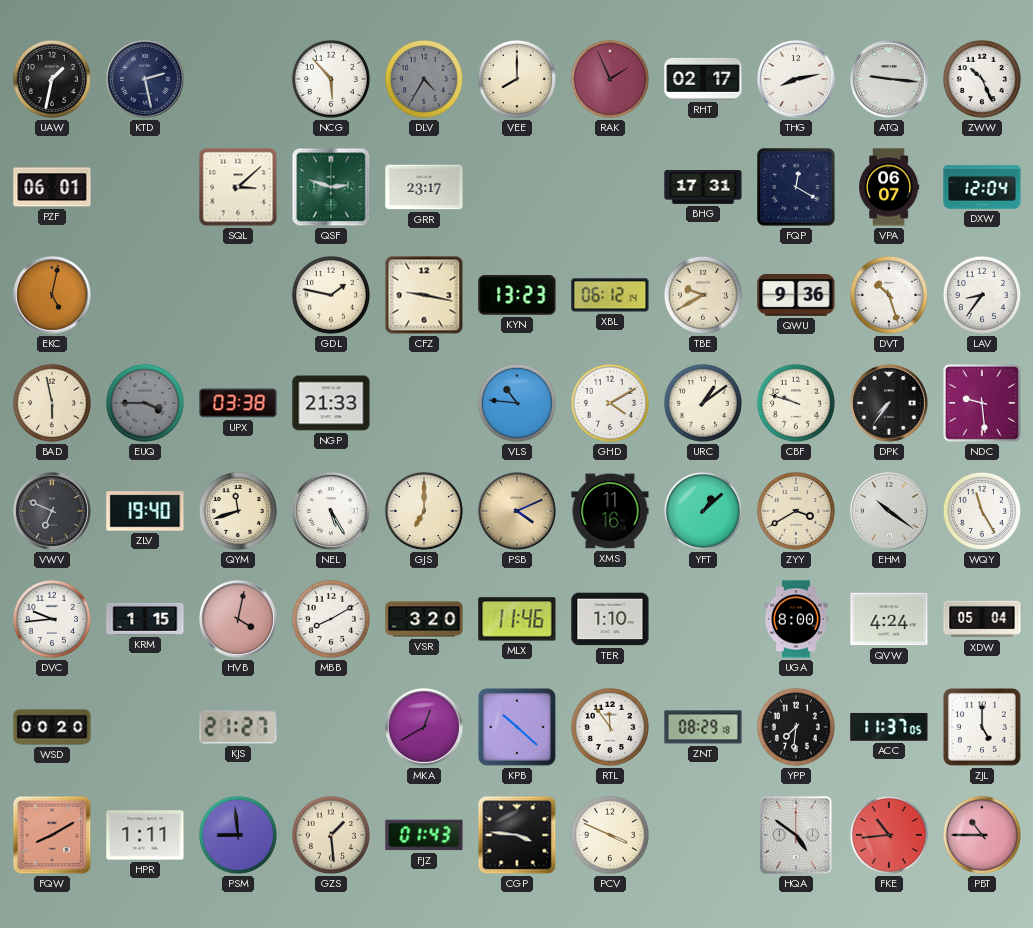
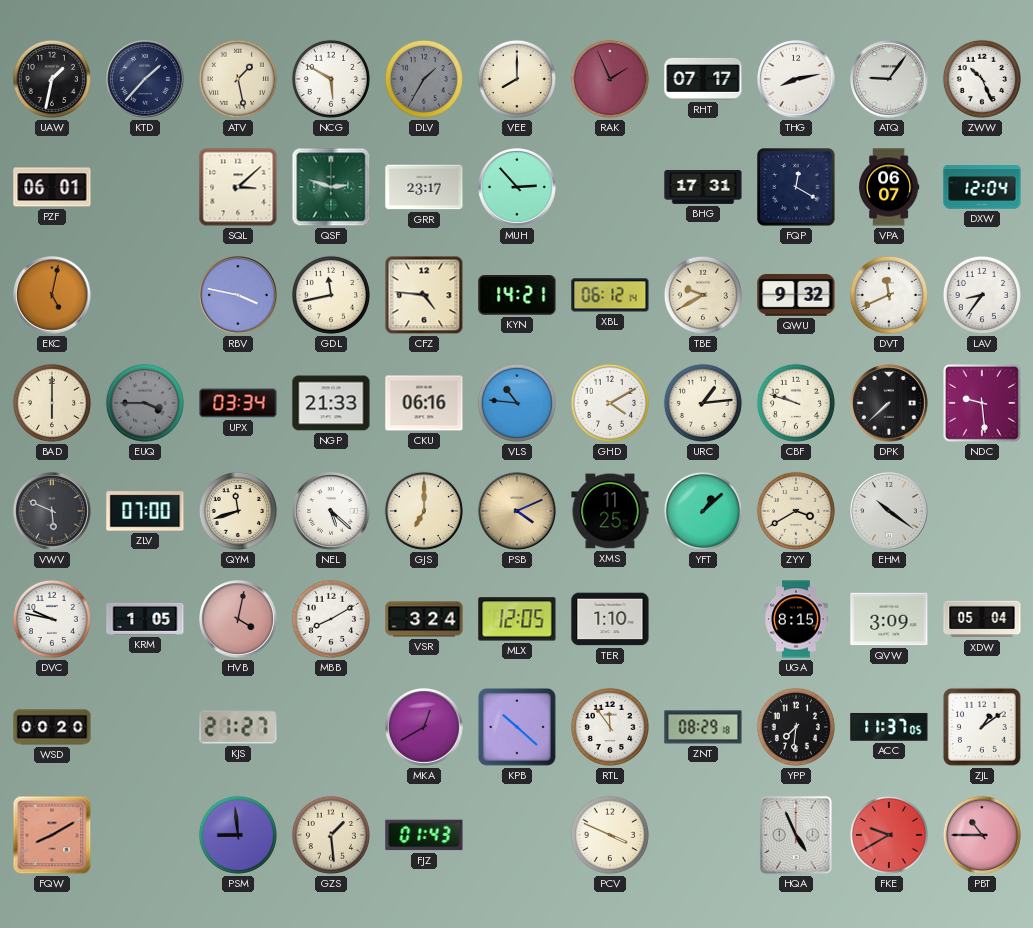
KTD: 2:28 -> 1:37 (145, 79)
ATV: none -> 1:28 (238, 79)
NCG: 5:53 -> 5:50 (331, 79)
DLV: 4:35 -> 1:35 (424, 79)
RHT: 02:17 -> 07:17 (703, 79)
ATQ: 9:16 -> 9:06 (889, 79)
MUH: none -> 2:53 (517, 187)
RBV: none -> 3:47 (238, 295)
GDL: 1:47 -> 11:43 (331, 295)
CFZ: 9:17 -> 4:46 (424, 295)
KYN: 13:23 -> 14:21 (517, 295)
QWU: 9:36 -> 9:32 (796, 296)
DVT: 10:27 -> 11:41 (889, 295)
BAD: 5:58 -> 6:00 (52, 403)
UPX: 03:38 -> 03:34 (238, 403)
CKU: none -> 06:16 (424, 403)
URC: 1:09 -> 1:14 (703, 403)
DPK: 7:36 -> 7:38 (889, 403)
VWV: 6:49 -> 5:49 (52, 511)
ZLV: 19:40 -> 07:00 (145, 511)
NEL: 5:25 -> 5:22 (331, 511)
XMS: 11:16 -> 11:25 (610, 511)
WQY: 11:25 -> none (982, 511)
DVC: 9:44 -> 9:47 (52, 619)
KRM: 1:15 -> 1:05 (145, 619)
VSR: 3:20 -> 3:24 (424, 619)
MLX: 11:46 -> 12:05 (517, 619)
UGA: 8:00 -> 8:15 (796, 619)
QVW: 4:24 -> 3:09 (889, 619)
ZJL: 5:00 -> 1:09 (982, 727)
HPR: 1:11 -> none (145, 835)
CGP: 3:46 -> none (517, 835)
HQA: 4:51 -> 4:56 (796, 835)
FKE: 10:44 -> 9:40 (889, 835)
